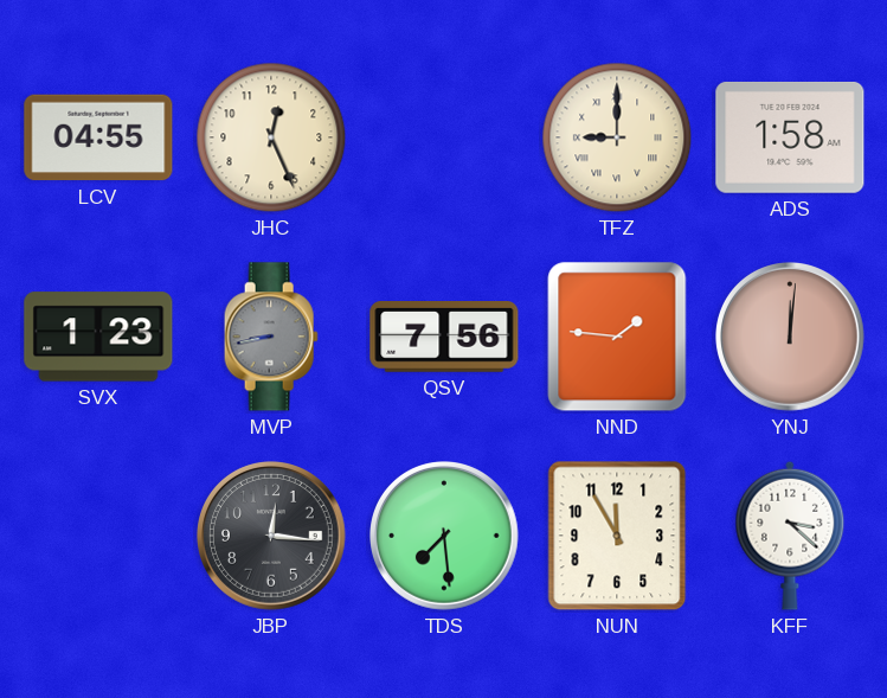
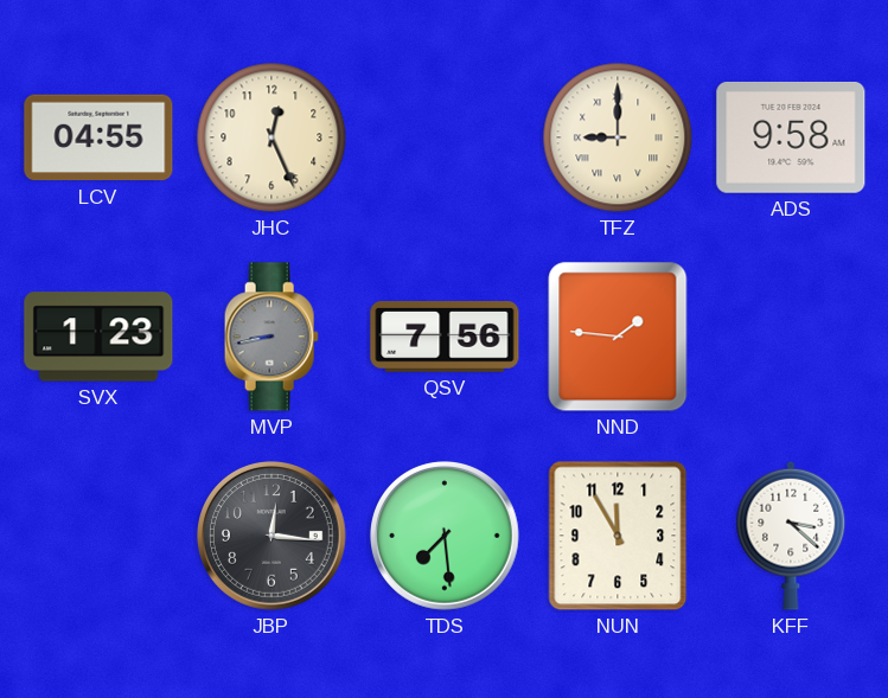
ADS: 1:58 -> 9:58 (791, 137)
YNJ: 12:01 -> none (791, 338)
